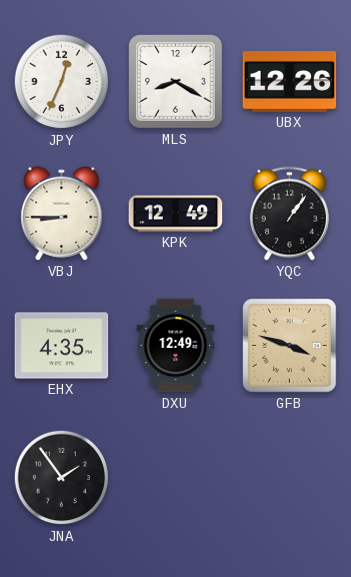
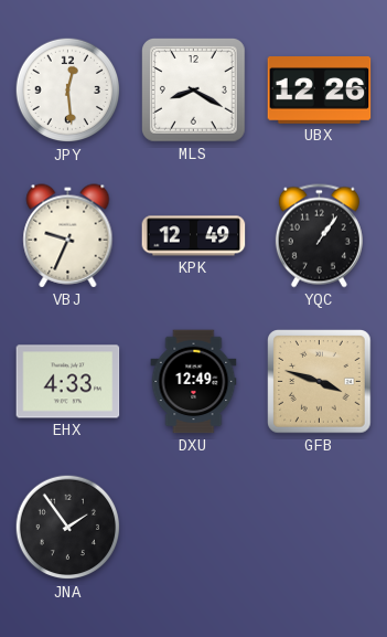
JPY: 12:34 -> 12:29 (68, 91)
VBJ: 8:45 -> 9:34 (68, 236)
EHX: 4:35 -> 4:33 (68, 382)
